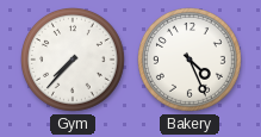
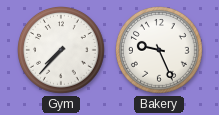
Bakery: 4:26 -> 9:26 (160, 51)
